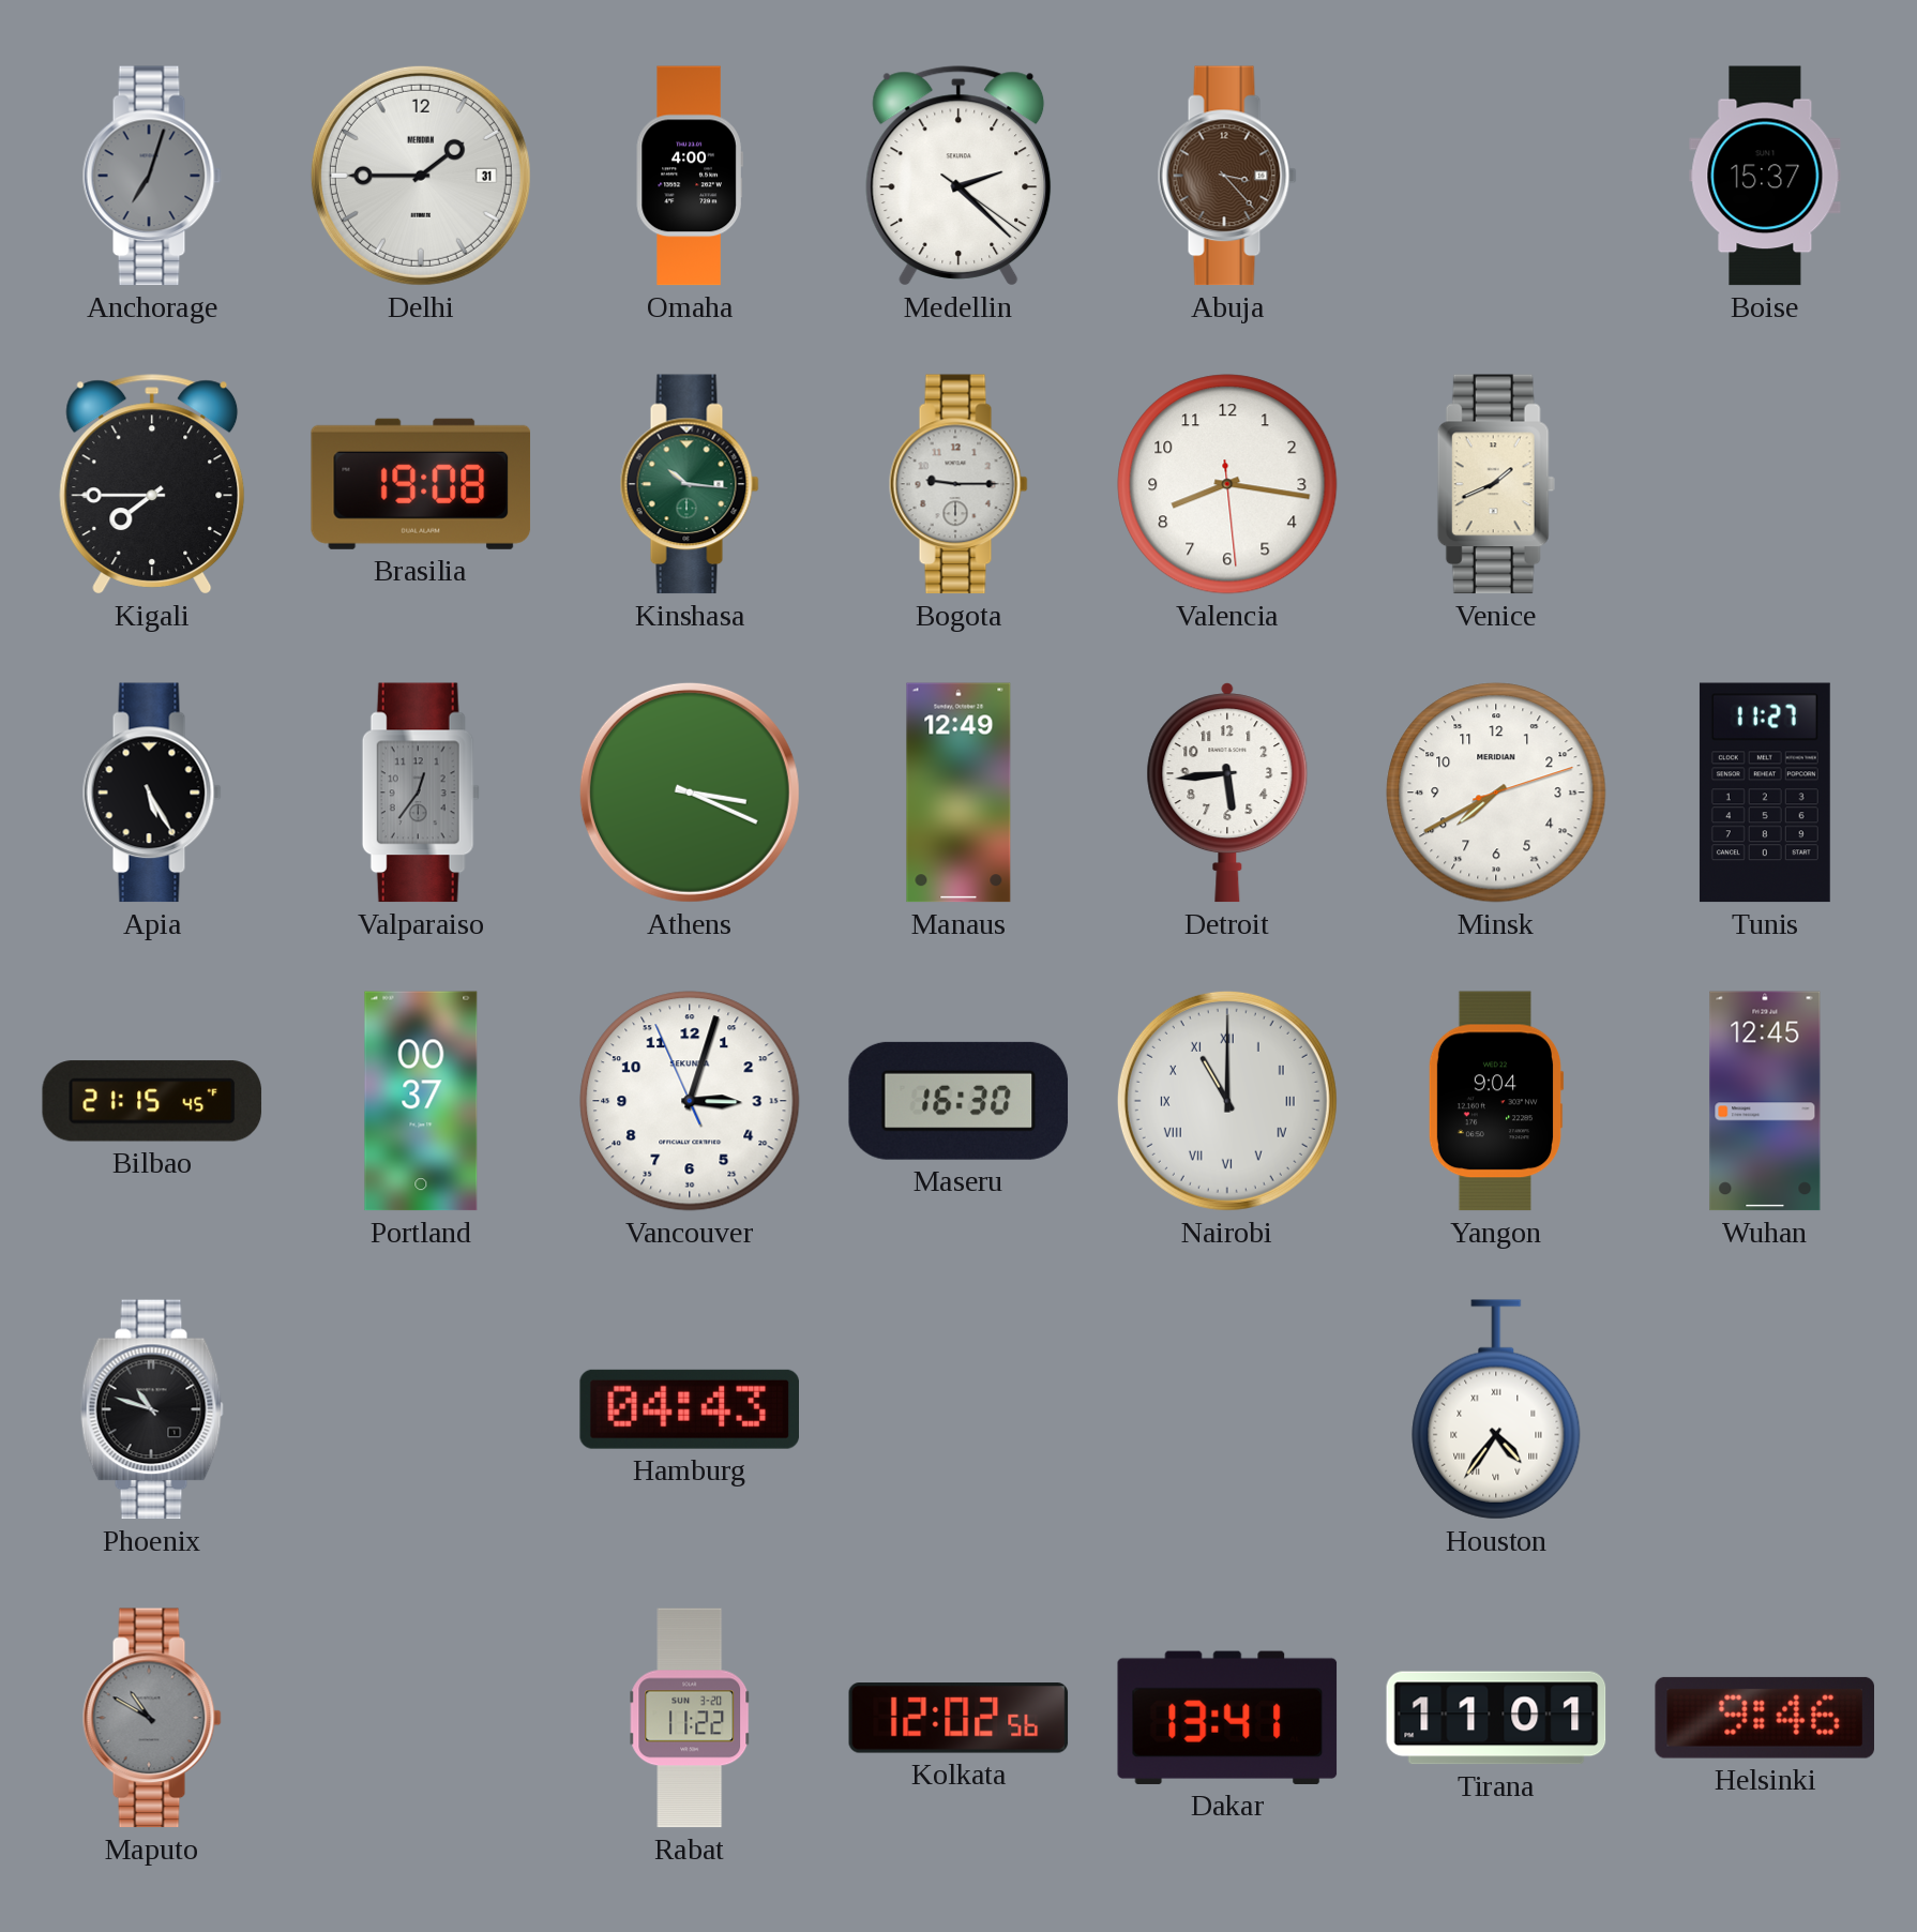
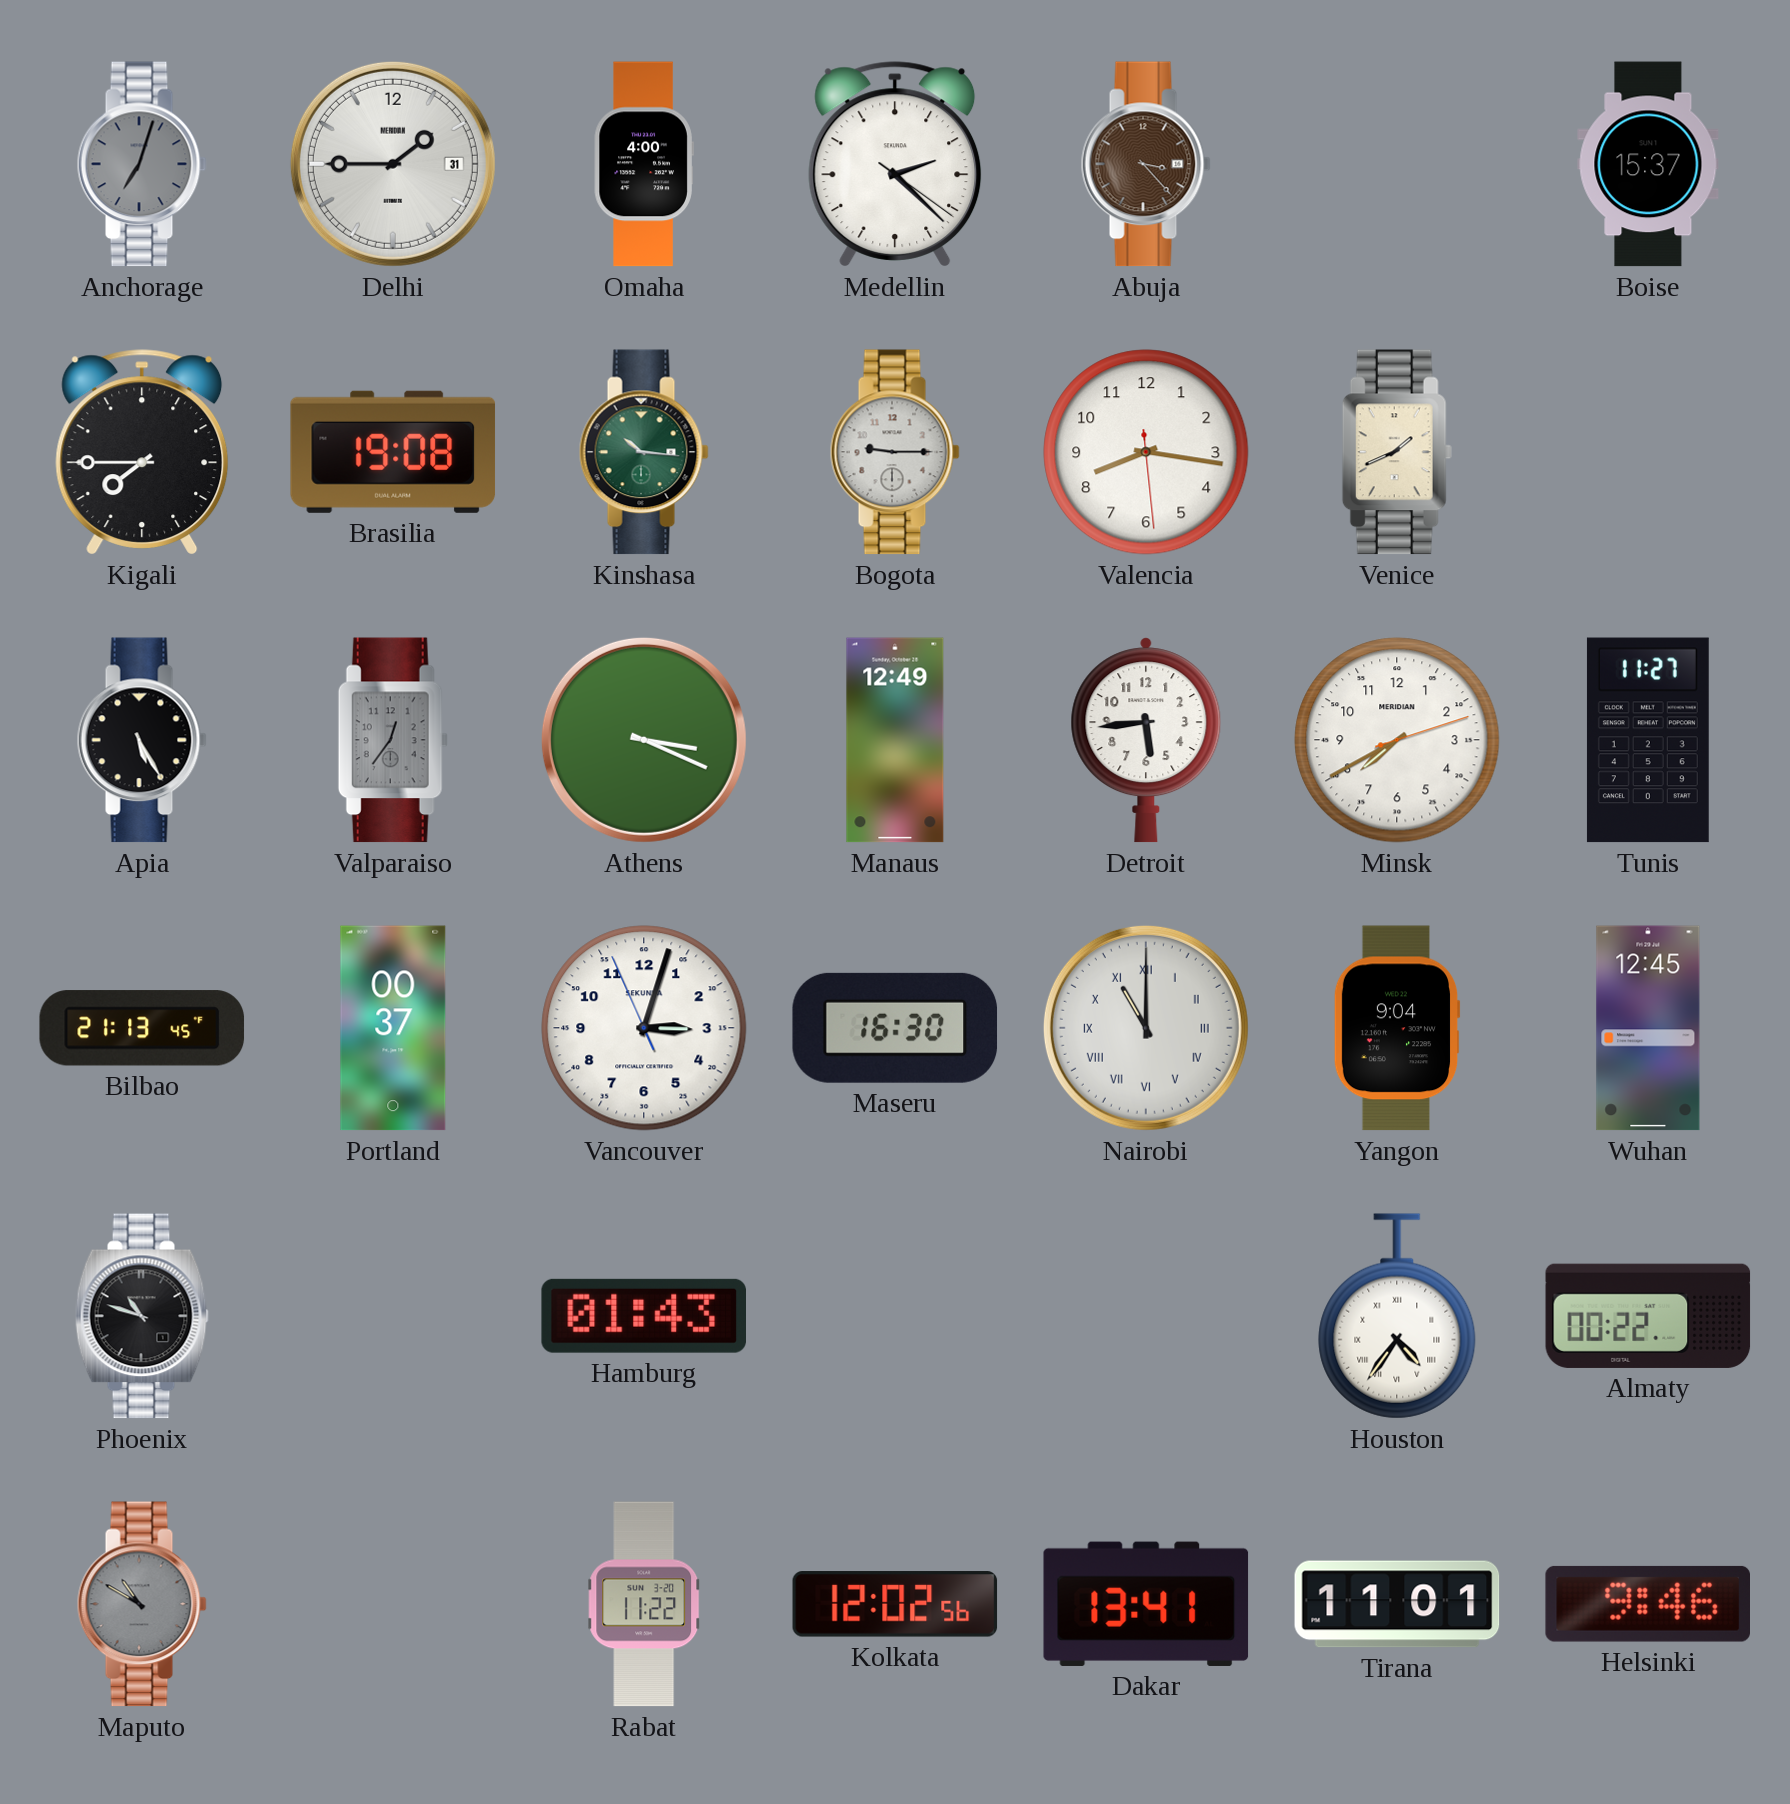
Bilbao: 21:15 -> 21:13 (142, 1028)
Hamburg: 04:43 -> 01:43 (643, 1316)
Almaty: none -> 00:22 (1648, 1316)
